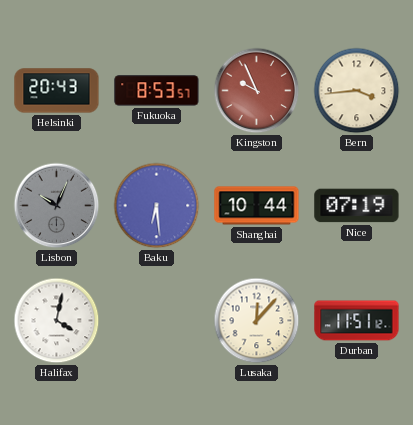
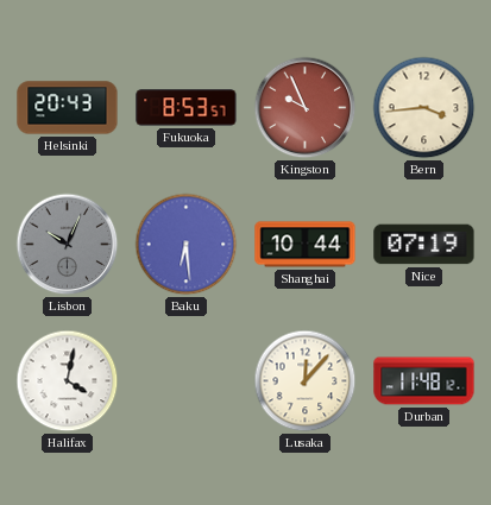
Durban: 11:51 -> 11:48 (424, 381)
